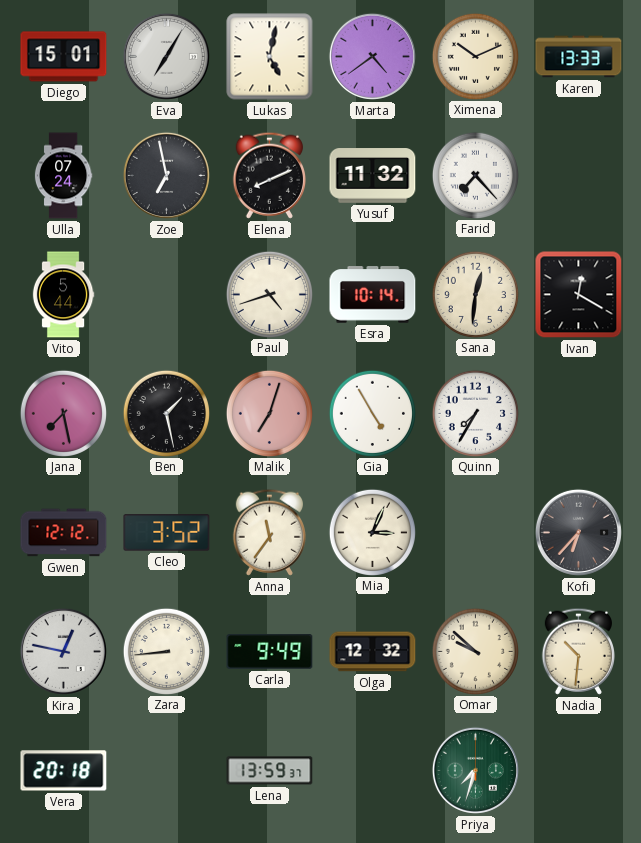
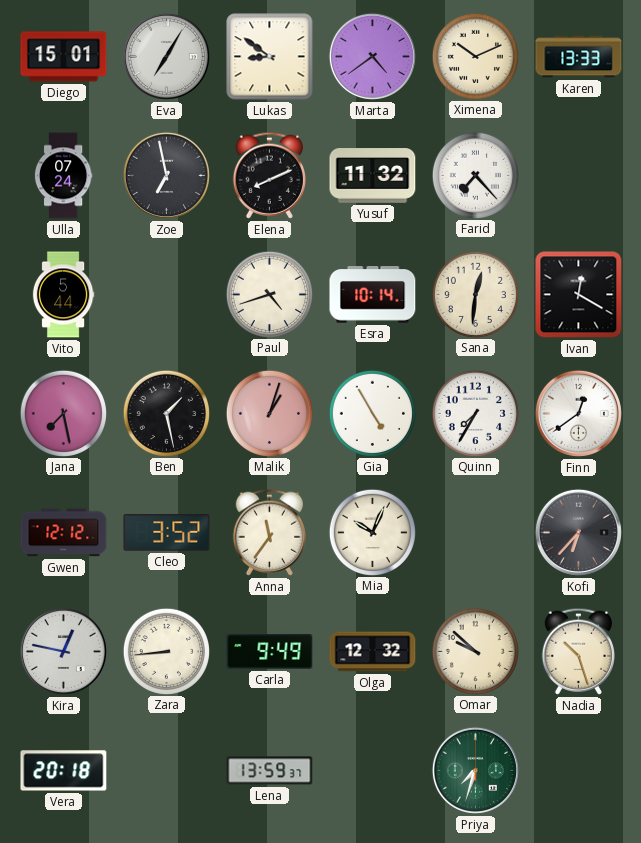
Lukas: 5:02 -> 8:51 (270, 57)
Malik: 7:03 -> 1:03 (269, 413)
Finn: none -> 12:39 (578, 413)
Mia: 3:04 -> 10:04 (372, 532)
Nadia: 10:31 -> 10:27 (578, 651)
